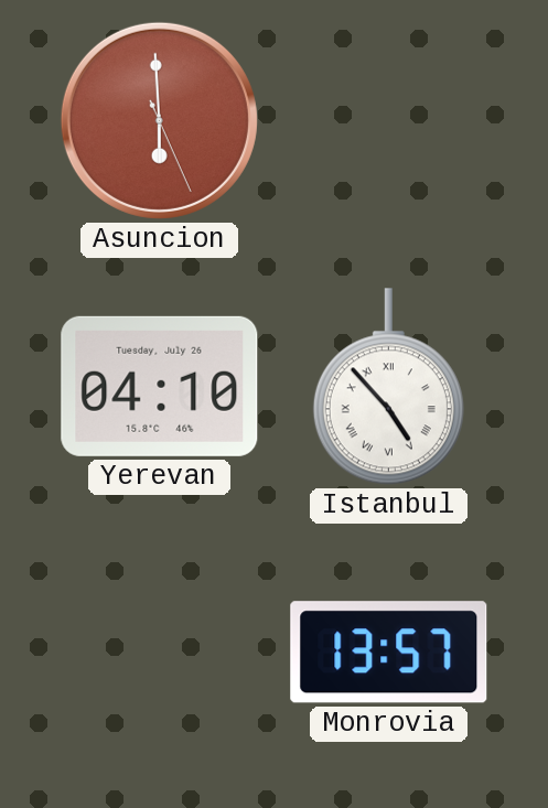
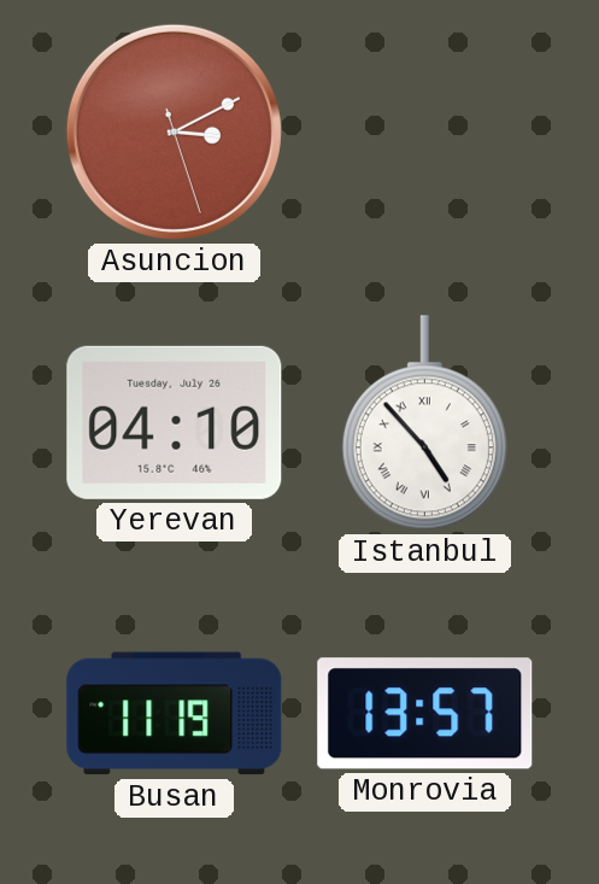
Asuncion: 5:59 -> 3:10 (174, 131)
Busan: none -> 11:19 (175, 714)
